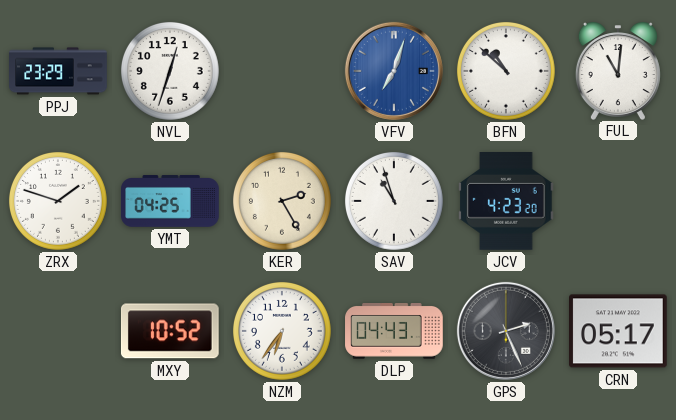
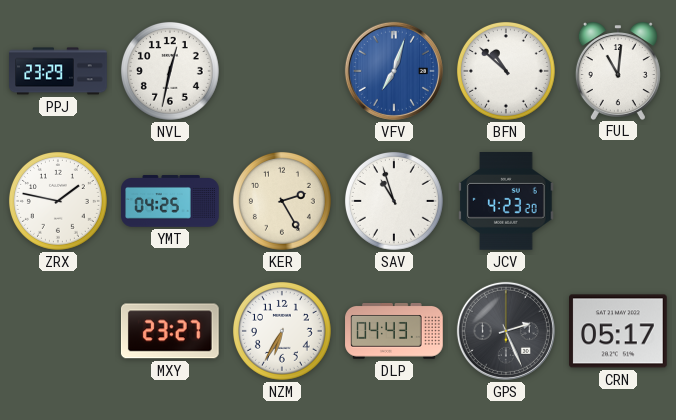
NVL: 12:33 -> 12:32 (170, 71)
ZRX: 1:48 -> 1:47 (58, 201)
MXY: 10:52 -> 23:27 (170, 331)
NZM: 6:36 -> 6:35 (282, 331)
